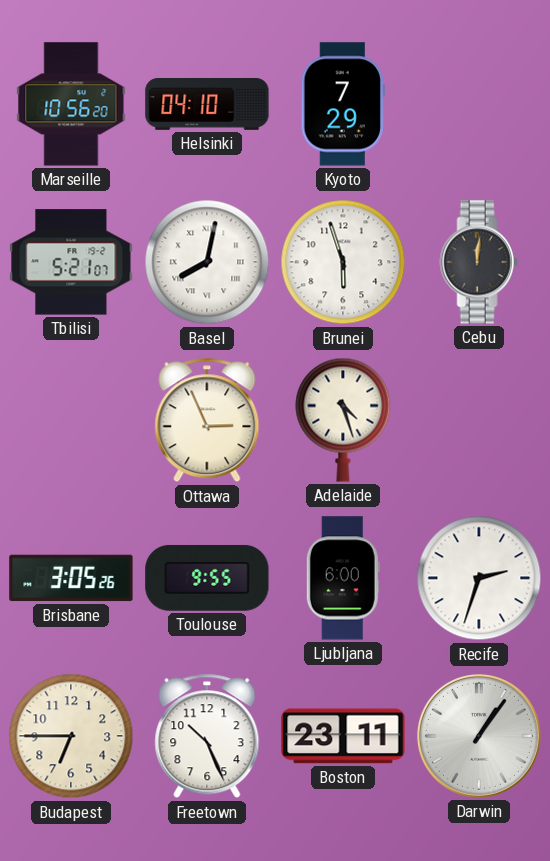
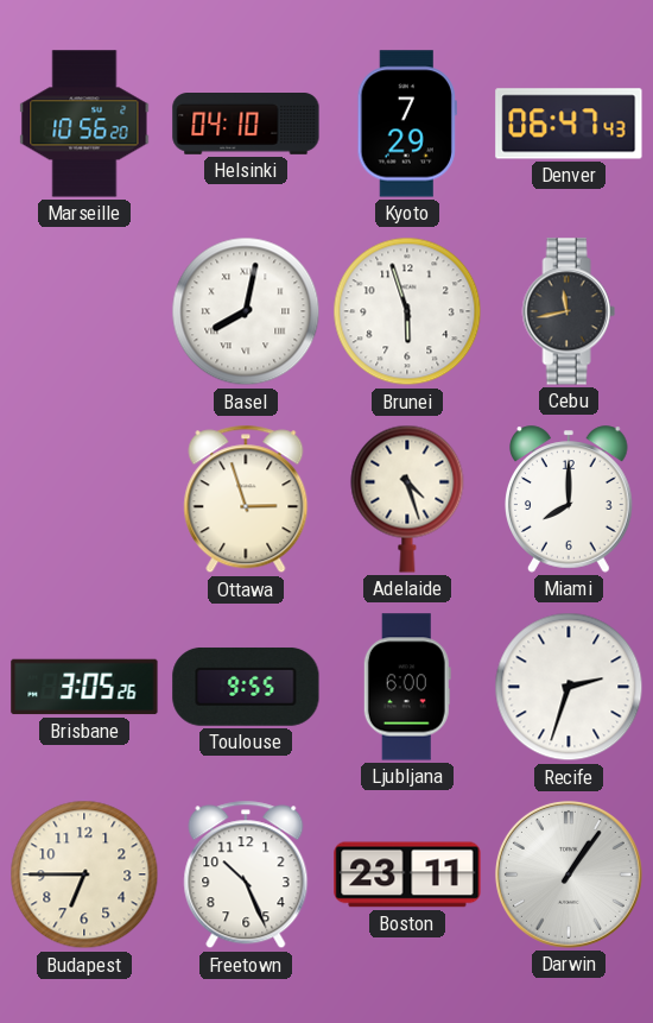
Denver: none -> 06:47 (569, 124)
Tbilisi: 5:21 -> none (71, 262)
Cebu: 12:01 -> 11:43 (569, 311)
Ottawa: 2:56 -> 2:57 (246, 499)
Miami: none -> 8:00 (570, 499)
